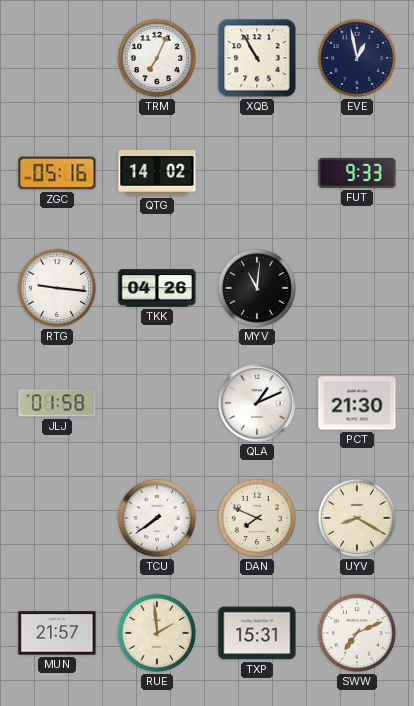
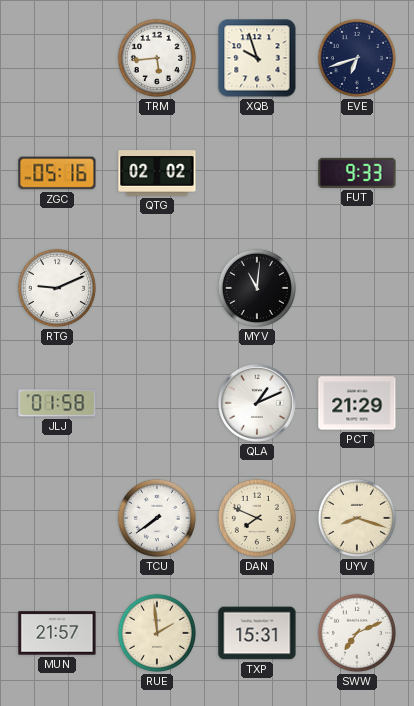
TRM: 7:04 -> 5:44 (157, 58)
XQB: 10:55 -> 9:57 (257, 58)
EVE: 12:58 -> 6:42 (357, 58)
QTG: 14:02 -> 02:02 (157, 173)
RTG: 9:16 -> 9:11 (57, 288)
TKK: 04:26 -> none (157, 288)
PCT: 21:30 -> 21:29 (357, 403)
UYV: 8:20 -> 8:18 (357, 518)
